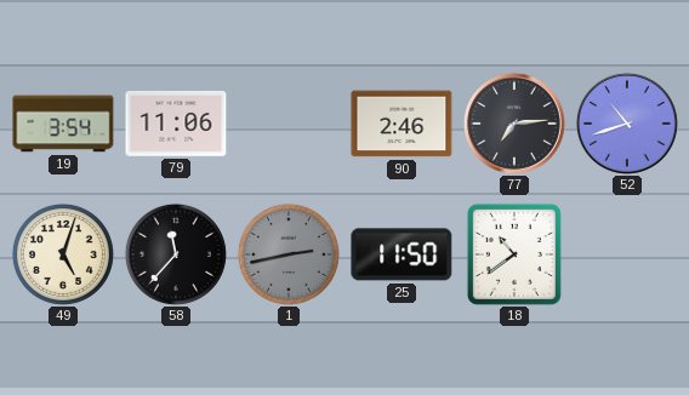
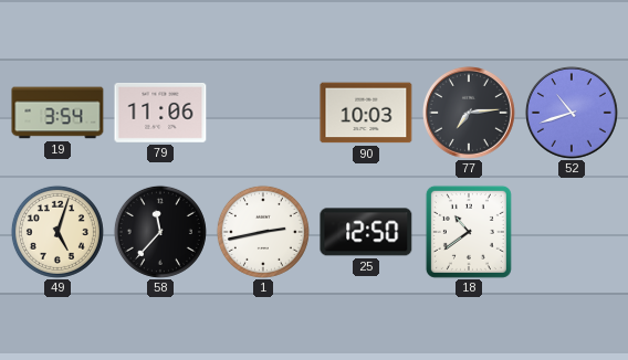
90: 2:46 -> 10:03 (366, 113)
1 dial: grey -> white (263, 232)
25: 11:50 -> 12:50 (366, 232)
